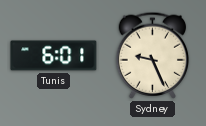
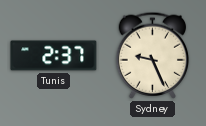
Tunis: 6:01 -> 2:37 (54, 56)
